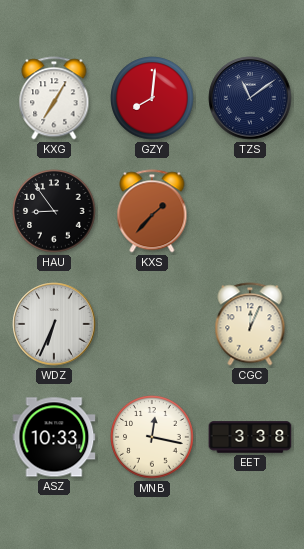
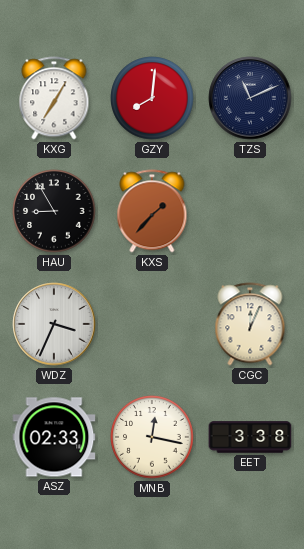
TZS: 11:09 -> 11:11 (250, 98)
HAU: 8:54 -> 8:55 (54, 211)
WDZ: 6:34 -> 3:34 (54, 324)
ASZ: 10:33 -> 02:33 (54, 437)
